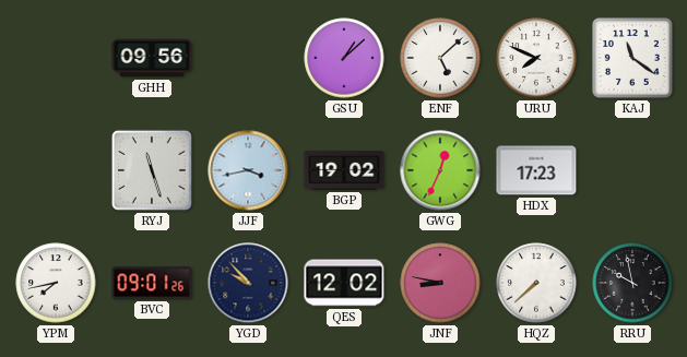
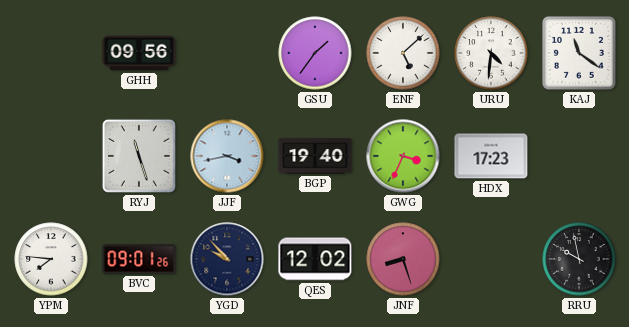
GSU: 1:08 -> 1:36 (315, 53)
URU: 7:49 -> 4:31 (491, 53)
BGP: 19:02 -> 19:40 (315, 156)
GWG: 12:34 -> 3:34 (403, 156)
YPM: 7:43 -> 7:46 (51, 259)
JNF: 8:47 -> 8:27 (403, 259)
HQZ: 7:38 -> none (536, 283)
